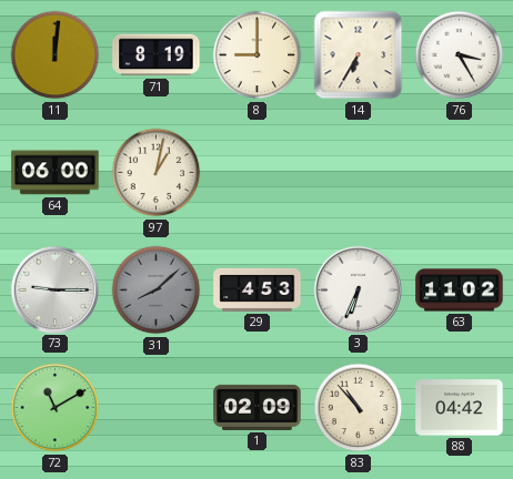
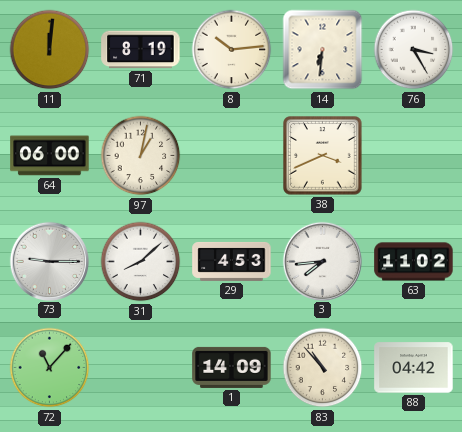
8: 9:00 -> 10:14 (232, 50)
14: 6:35 -> 6:31 (323, 50)
38: none -> 3:41 (323, 156)
31 dial: grey -> white (141, 262)
3: 6:34 -> 7:44 (322, 261)
72: 11:10 -> 11:07 (50, 368)
1: 02:09 -> 14:09 (232, 367)
